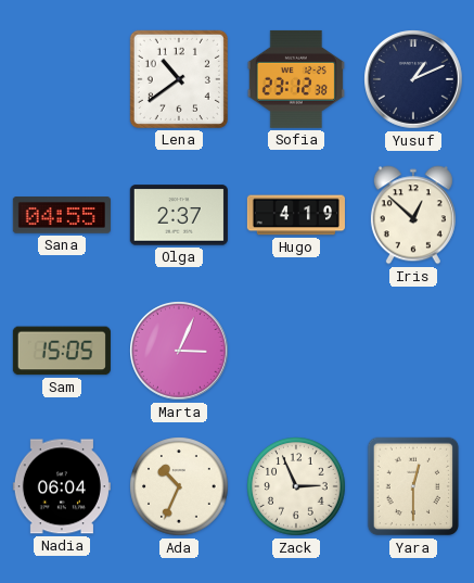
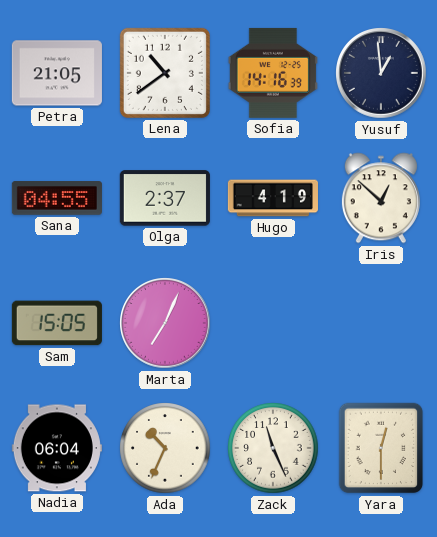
Petra: none -> 21:05 (57, 73)
Sofia: 23:12 -> 14:16 (273, 73)
Yusuf: 1:11 -> 12:59 (381, 73)
Marta: 3:04 -> 7:04 (165, 323)
Zack: 2:56 -> 11:26 (273, 448)
